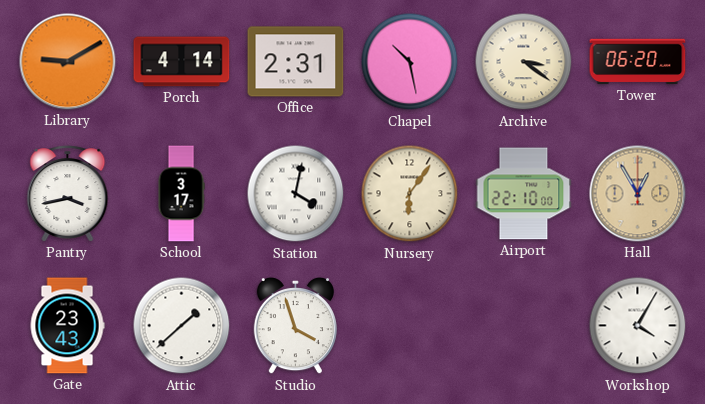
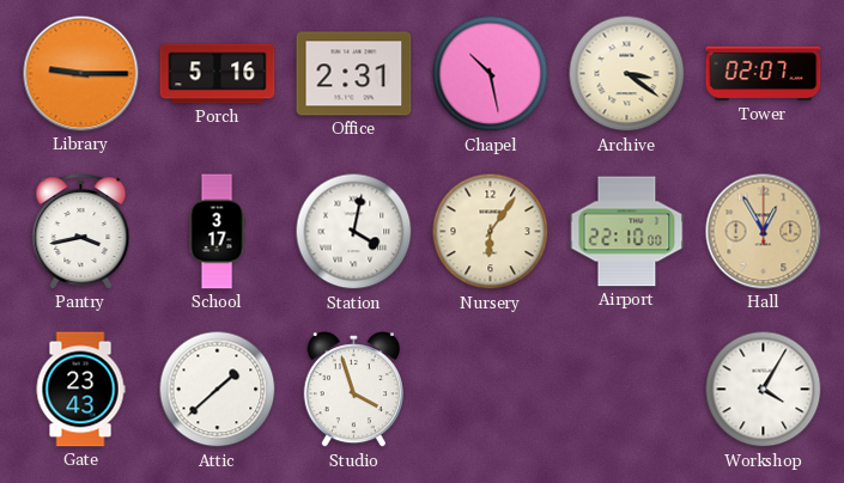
Library: 9:10 -> 9:15 (81, 74)
Porch: 4:14 -> 5:16 (218, 74)
Tower: 06:20 -> 02:07 (764, 74)
